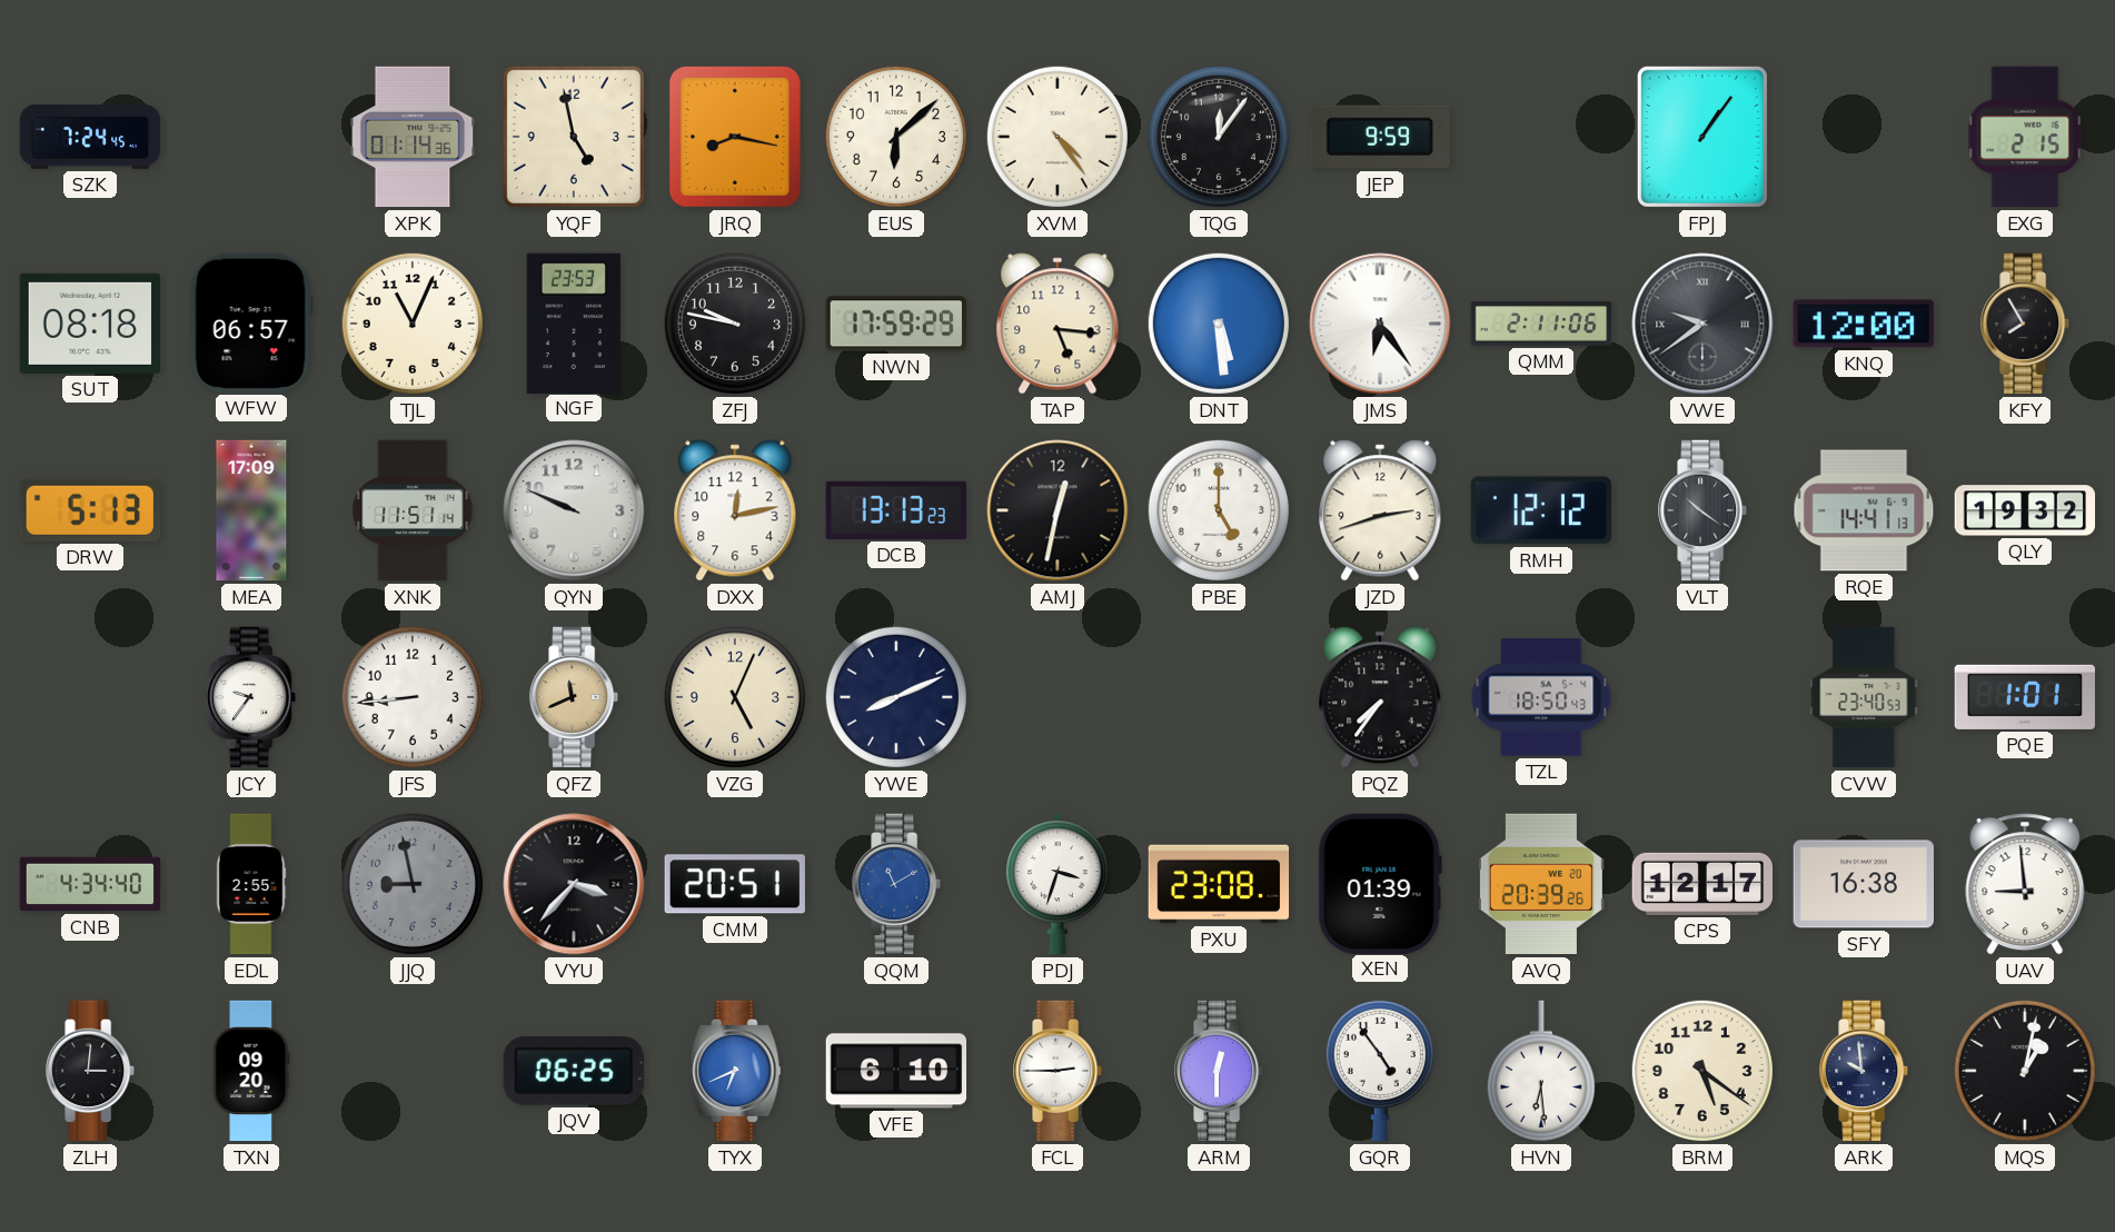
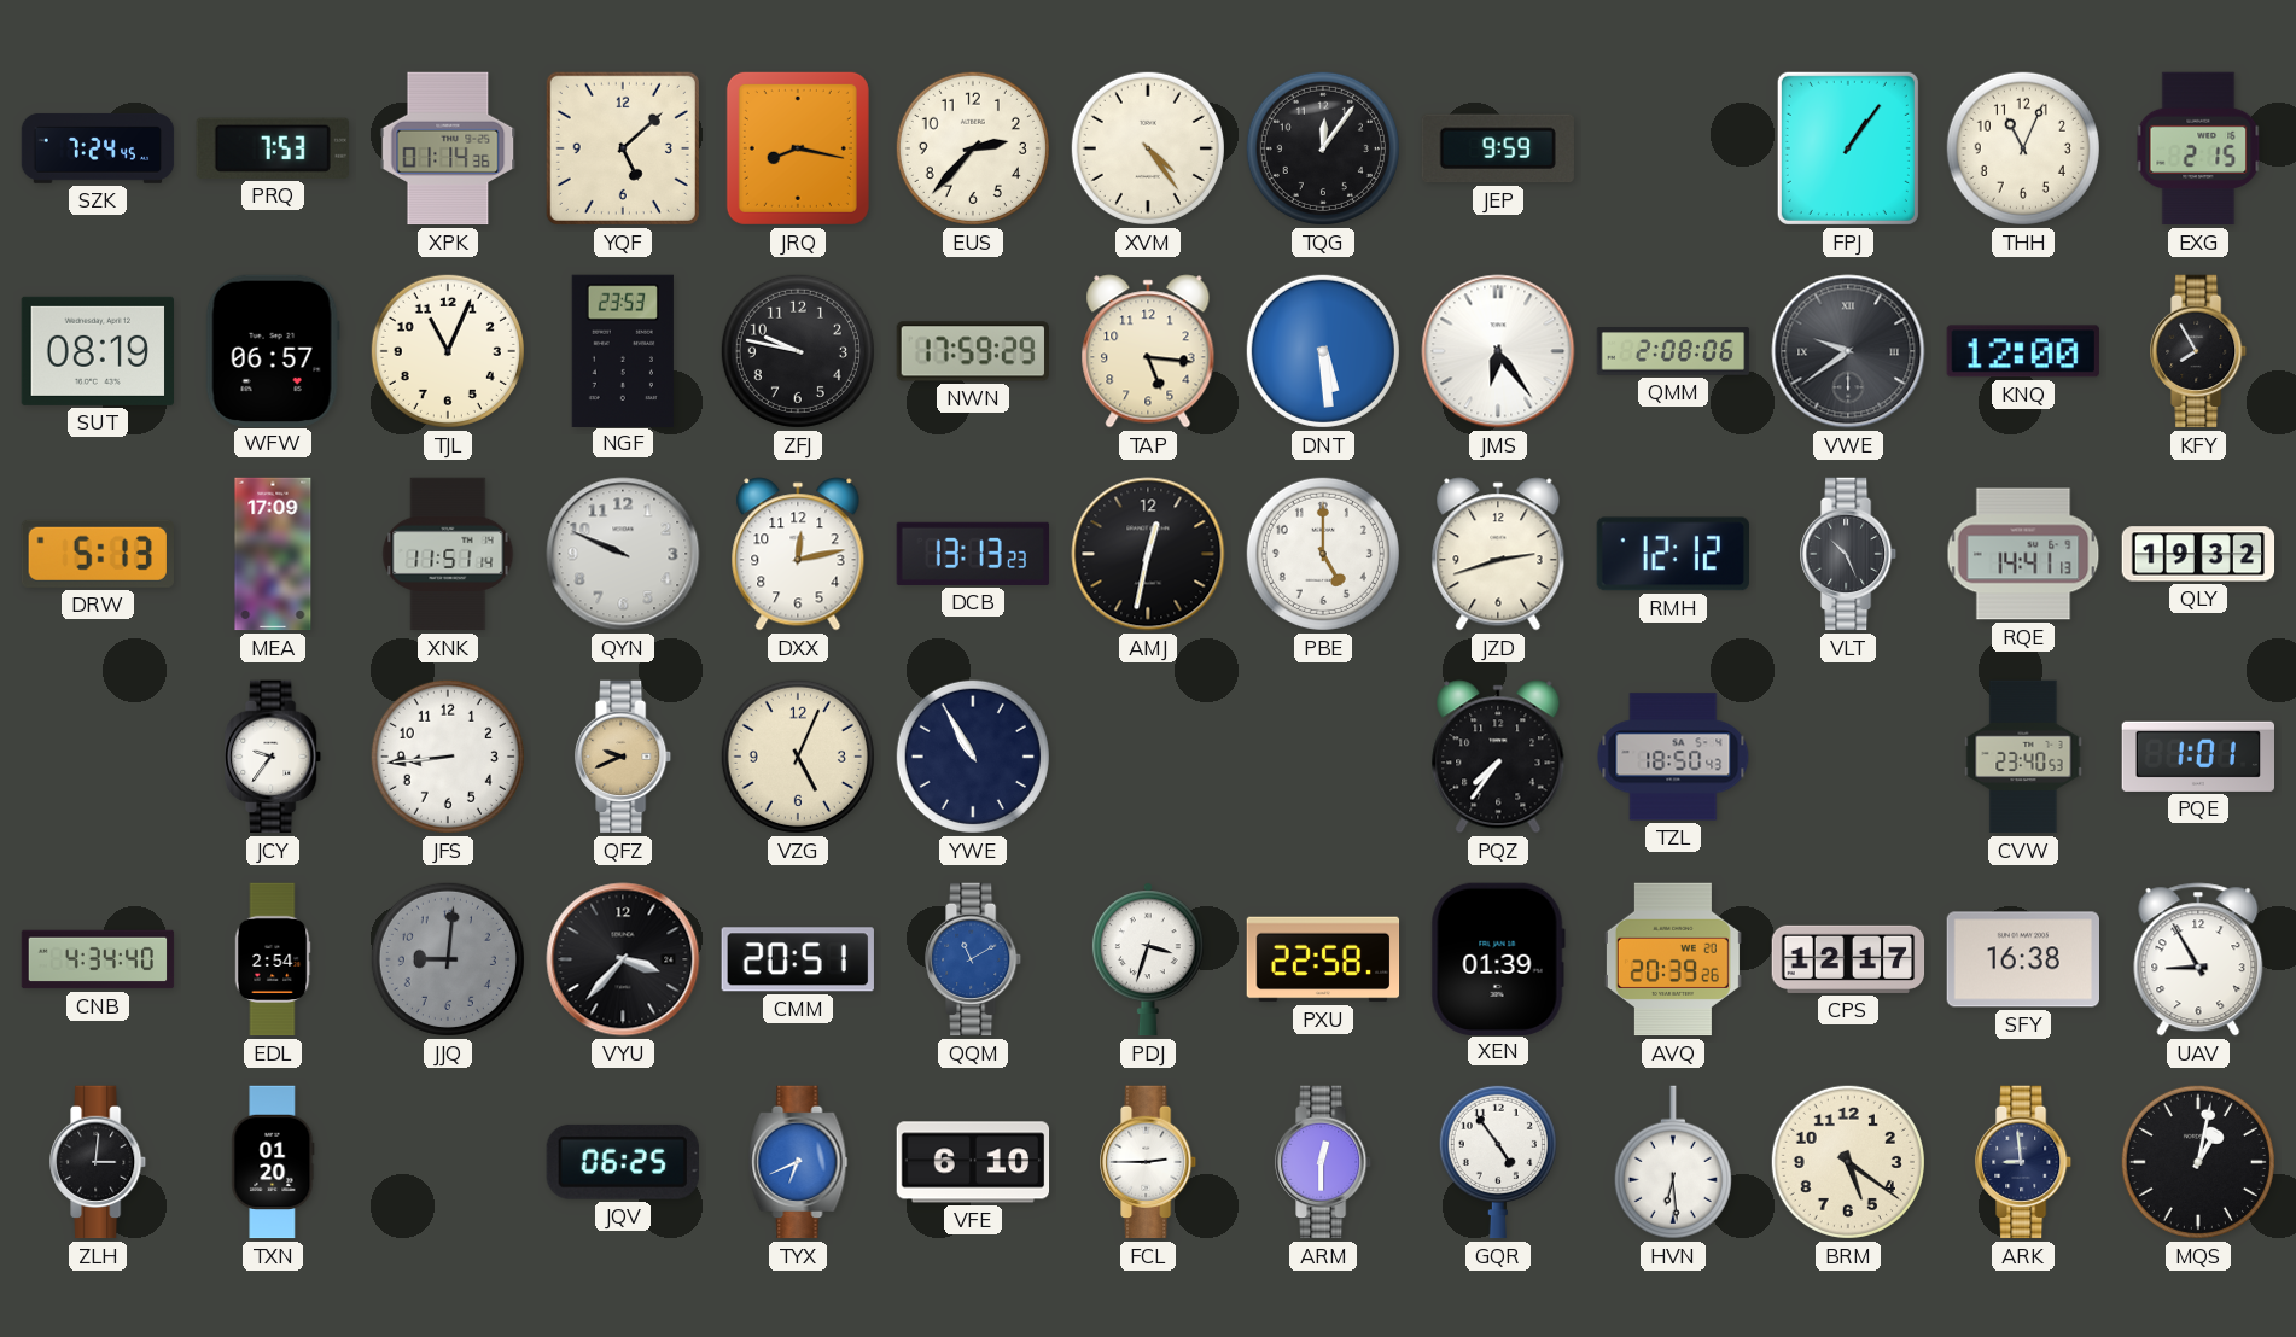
PRQ: none -> 7:53 (273, 148)
YQF: 4:58 -> 5:08 (623, 148)
EUS: 6:08 -> 2:37 (973, 148)
THH: none -> 11:04 (2023, 148)
SUT: 08:18 -> 08:19 (97, 351)
QMM: 2:11 -> 2:08 (1673, 351)
VLT: 10:21 -> 10:26 (1849, 554)
QFZ: 11:41 -> 9:41 (624, 757)
YWE: 8:11 -> 10:55 (973, 757)
EDL: 2:55 -> 2:54 (273, 959)
JJQ: 8:58 -> 9:01 (448, 959)
PXU: 23:08 -> 22:58 (1323, 959)
UAV: 8:59 -> 8:55 (2198, 959)
TXN: 09:20 -> 01:20 (273, 1162)
ARK: 9:59 -> 8:59 (2024, 1162)
